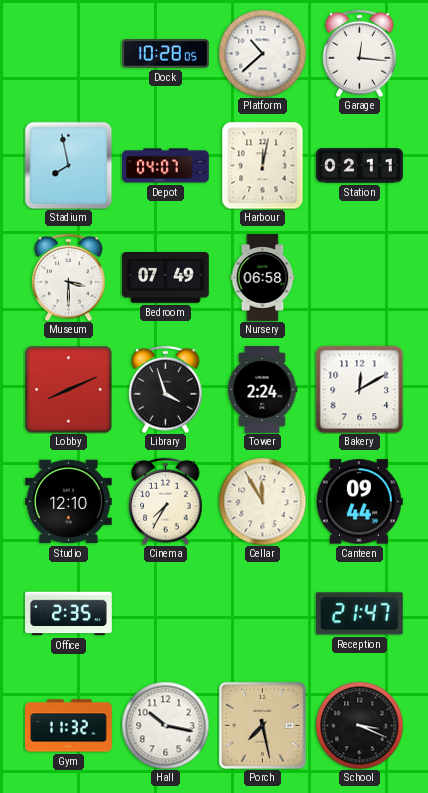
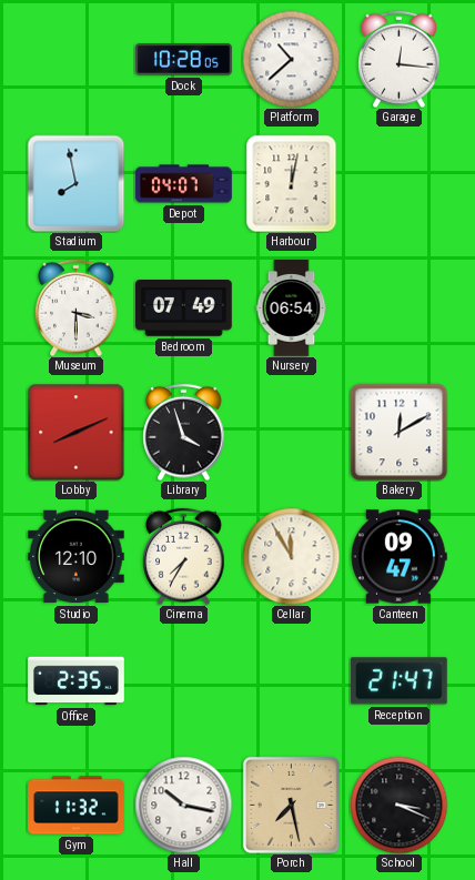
Station: 02:11 -> none (360, 166)
Nursery: 06:58 -> 06:54 (292, 308)
Tower: 2:24 -> none (262, 390)
Canteen: 09:44 -> 09:47 (398, 557)
